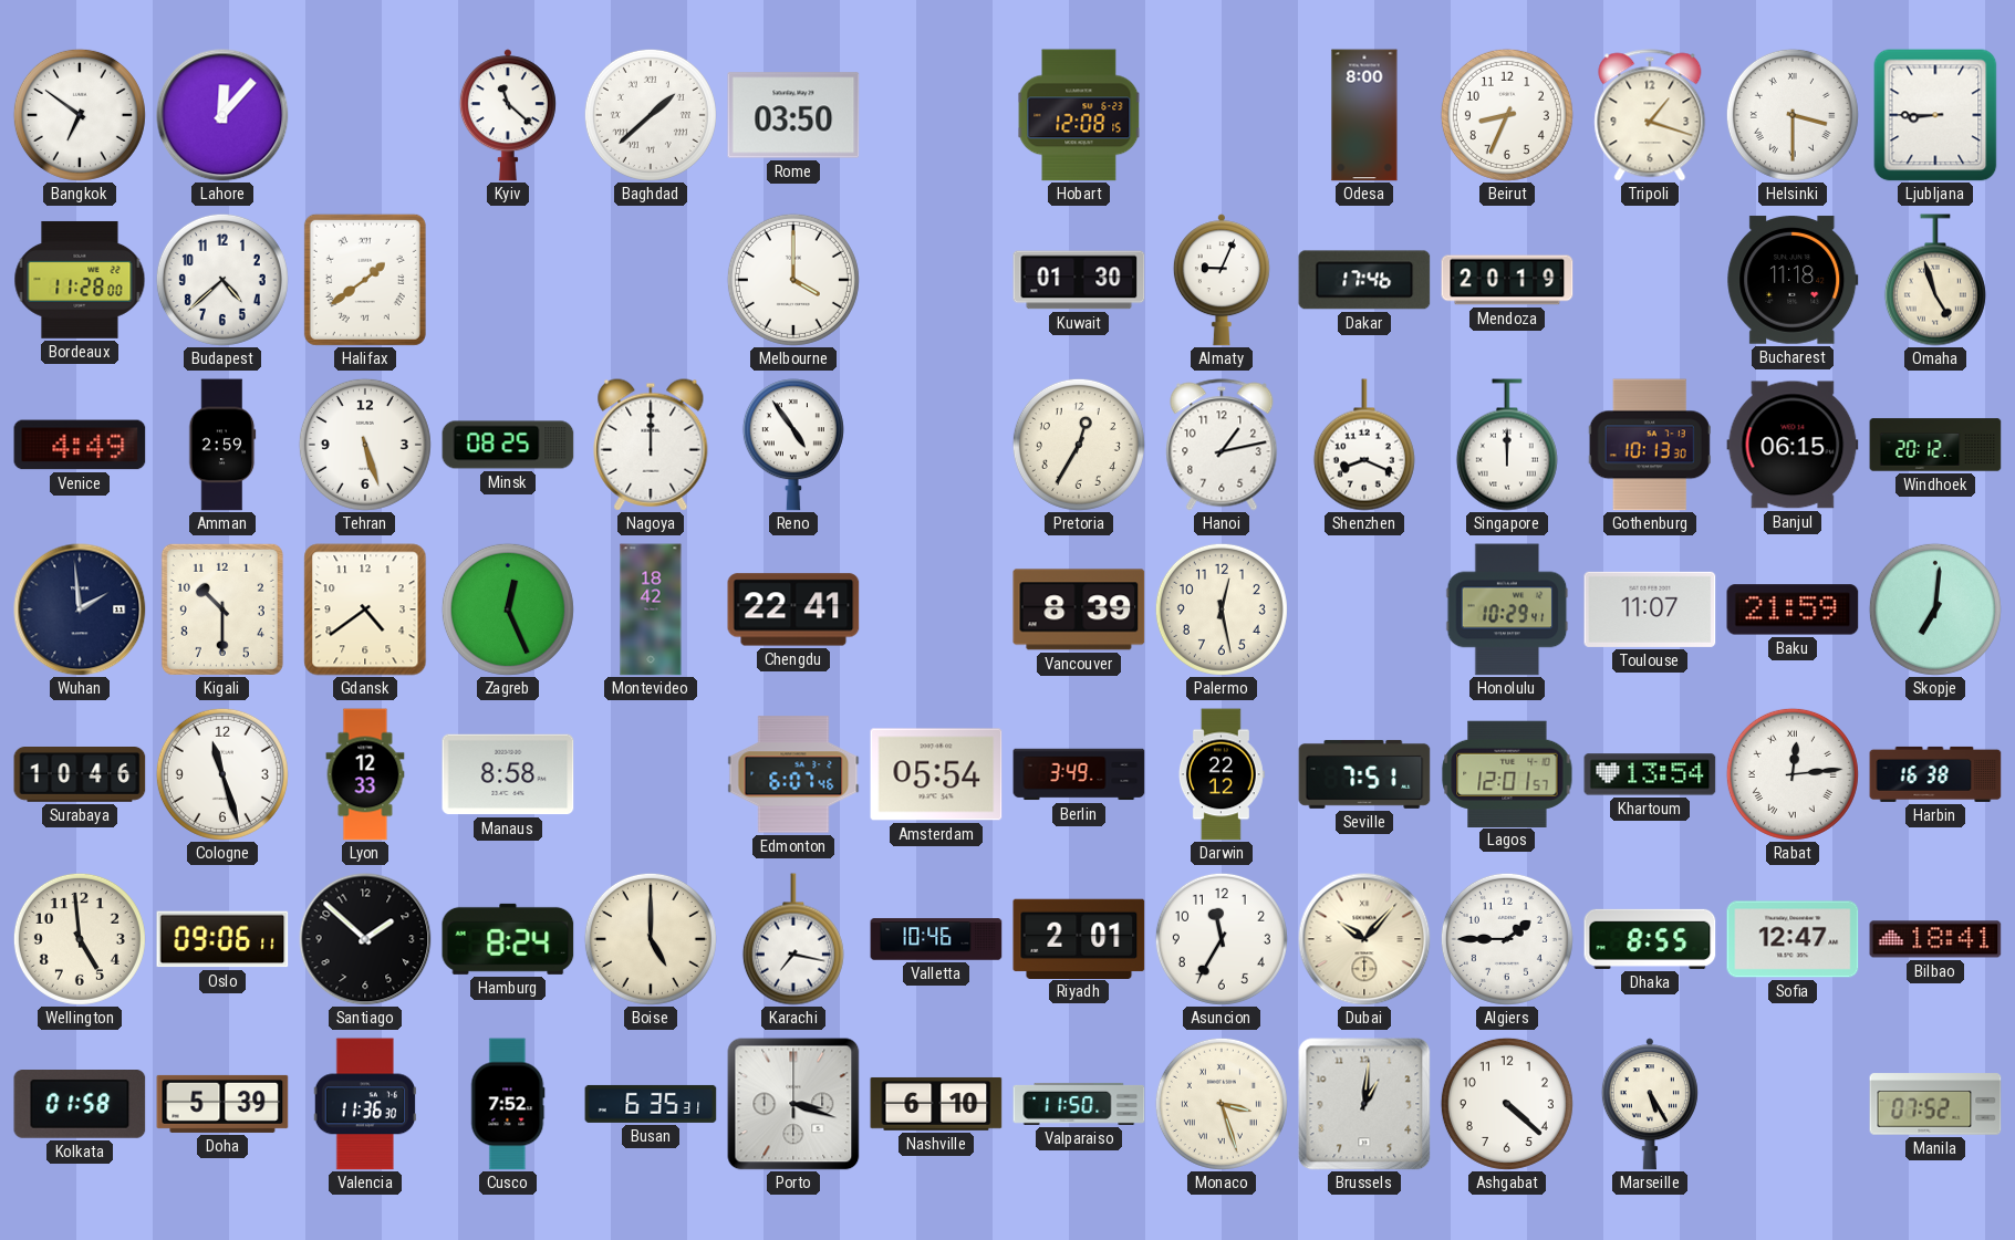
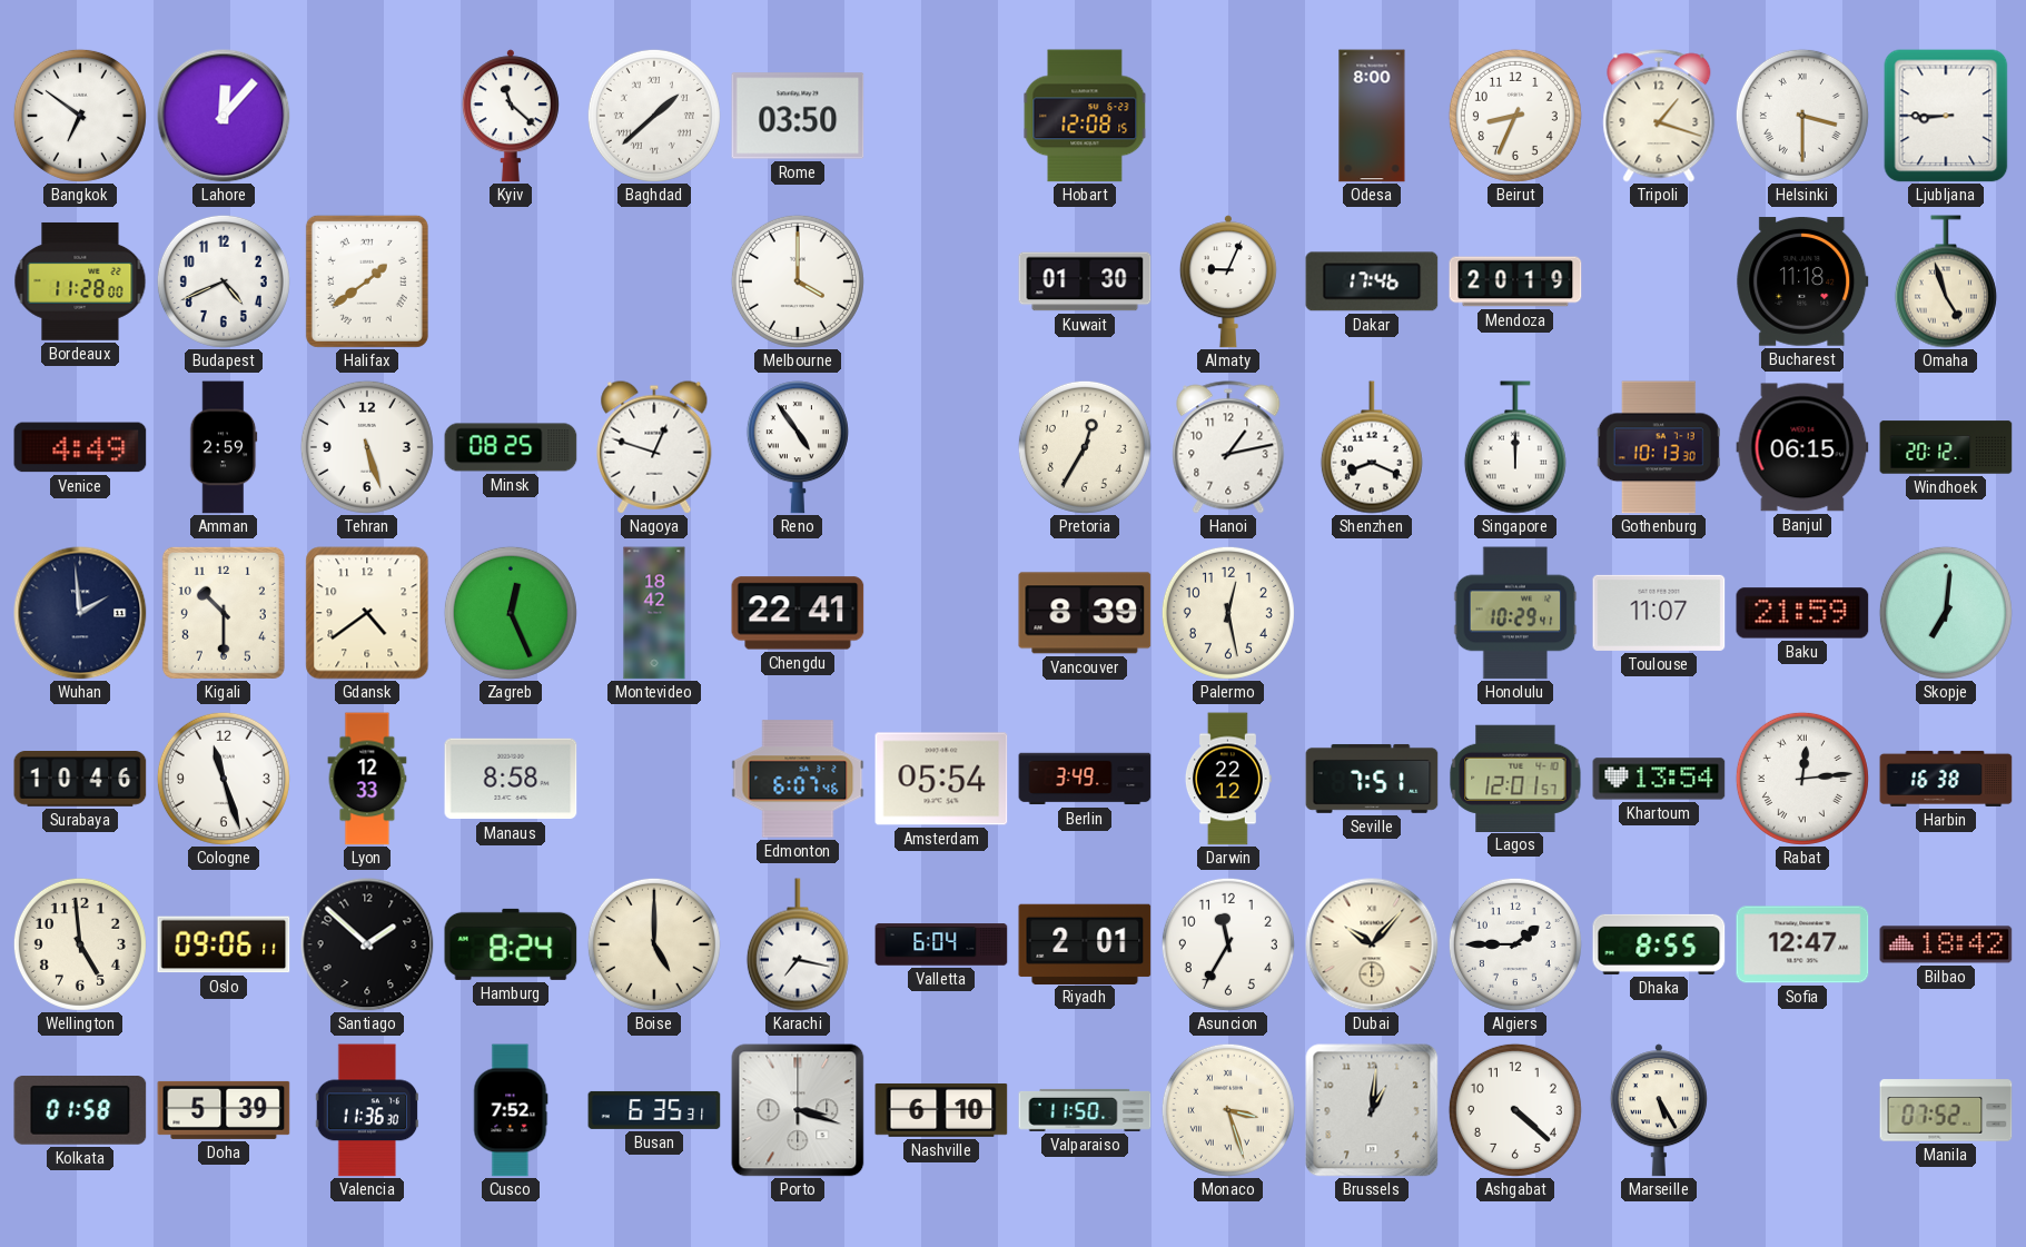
Budapest: 4:38 -> 4:41 (224, 281)
Nagoya: 12:00 -> 12:48 (654, 447)
Valletta: 10:46 -> 6:04 (941, 944)
Bilbao: 18:41 -> 18:42 (1946, 944)
